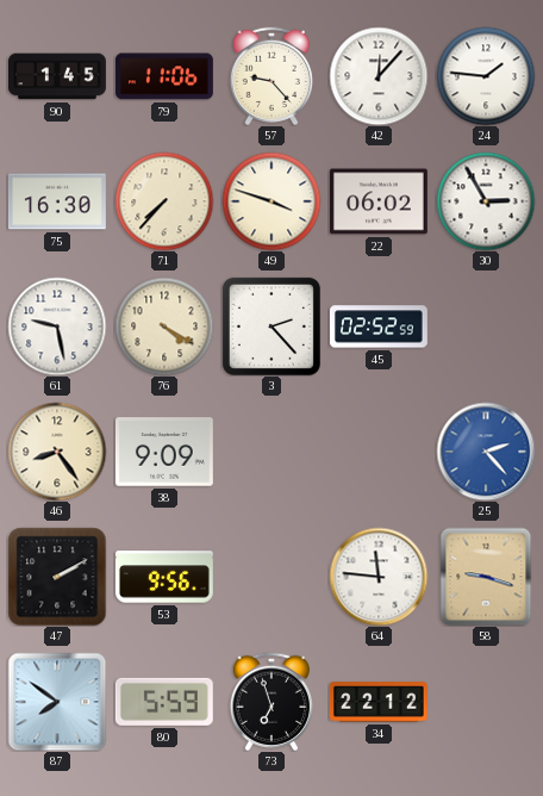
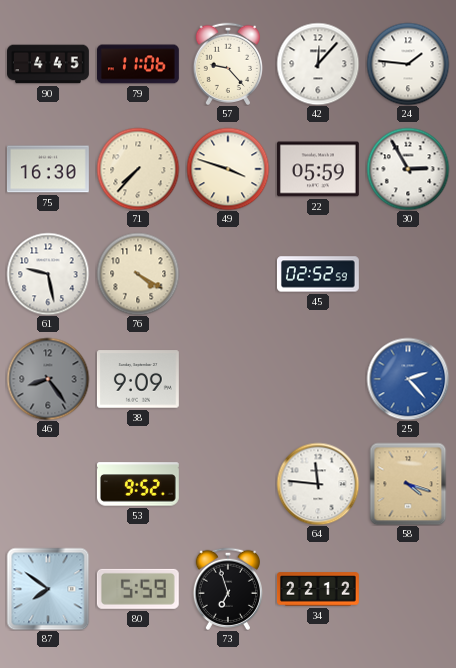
90: 1:45 -> 4:45 (49, 64)
22: 06:02 -> 05:59 (318, 169)
3: 2:23 -> none (271, 327)
46 dial: cream -> grey (48, 379)
47: 2:10 -> none (57, 577)
53: 9:56 -> 9:52 (138, 484)
58: 9:18 -> 4:18 (408, 484)
